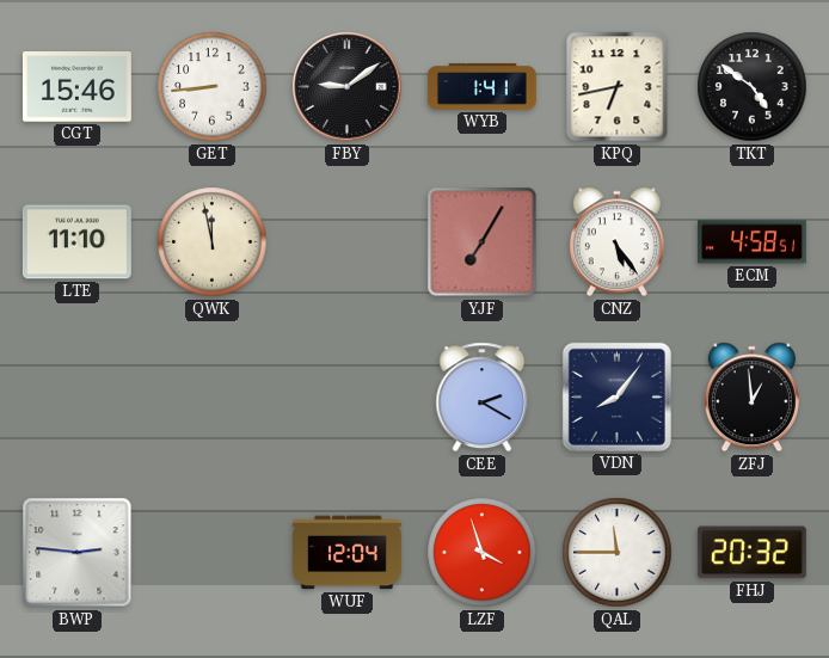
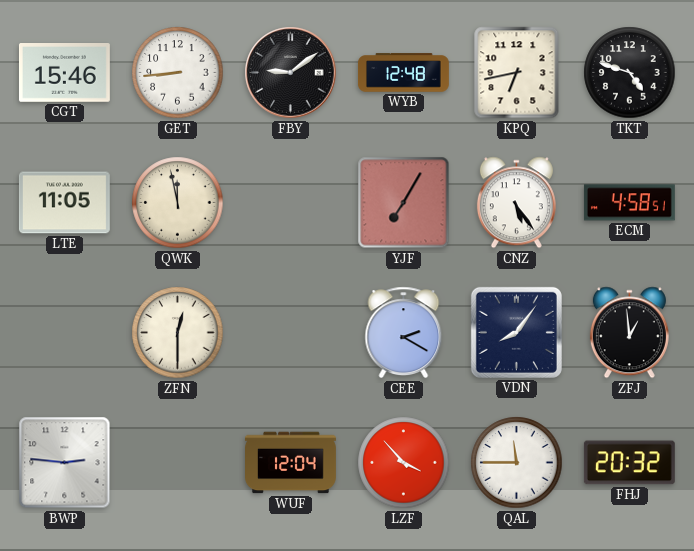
WYB: 1:41 -> 12:48 (403, 73)
TKT: 4:51 -> 4:48 (630, 73)
LTE: 11:10 -> 11:05 (64, 203)
ZFN: none -> 12:30 (178, 333)
LZF: 3:57 -> 3:53 (404, 463)
